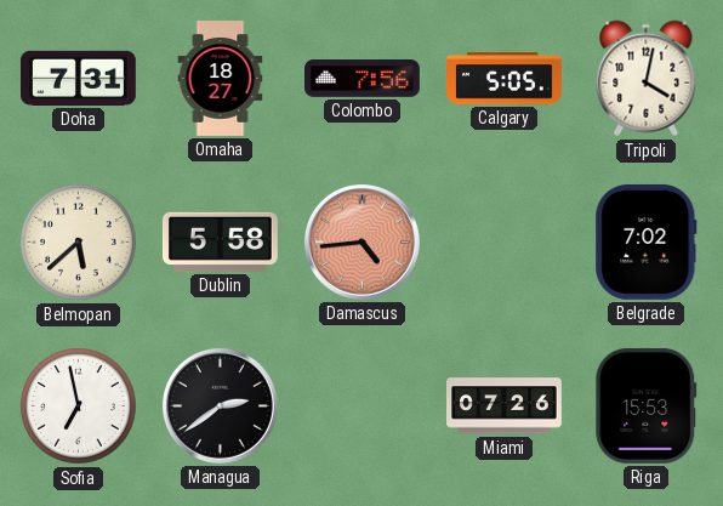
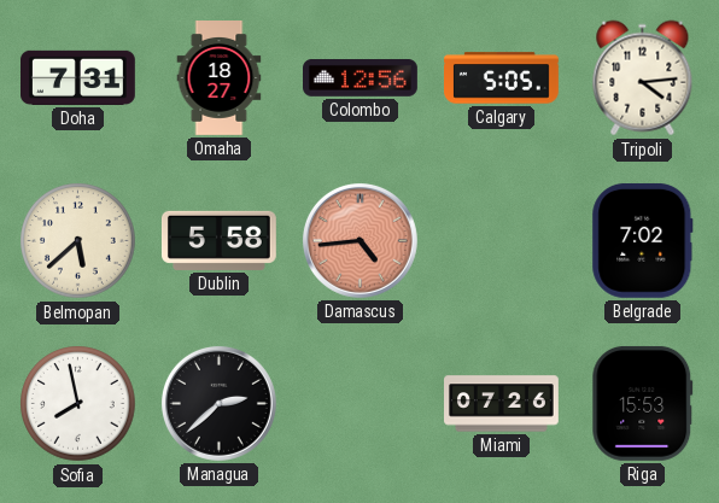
Colombo: 7:56 -> 12:56 (361, 78)
Tripoli: 4:02 -> 4:14 (643, 78)
Sofia: 6:58 -> 7:58 (78, 404)
Managua: 2:39 -> 2:38 (218, 403)
